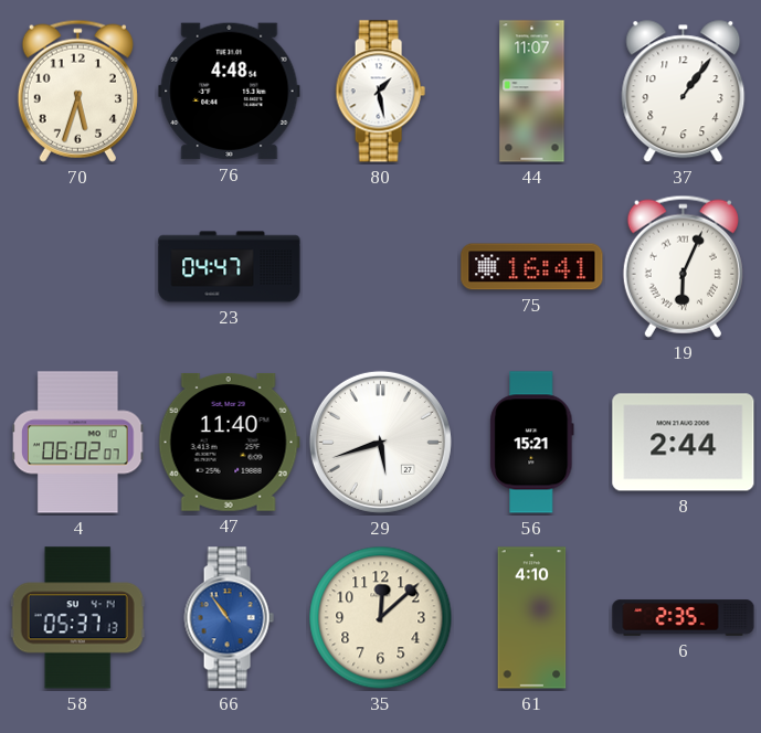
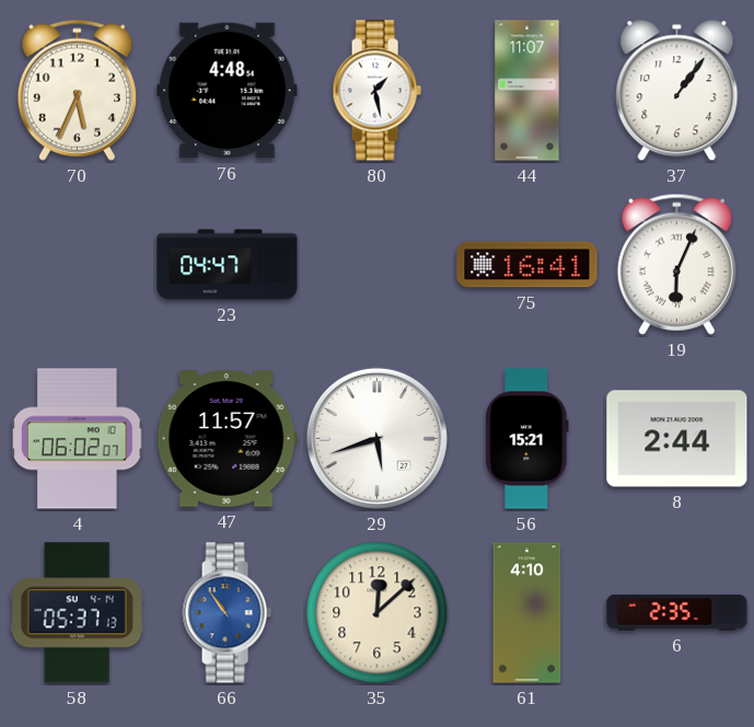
70: 5:33 -> 5:34 (77, 90)
47: 11:40 -> 11:57 (227, 439)
